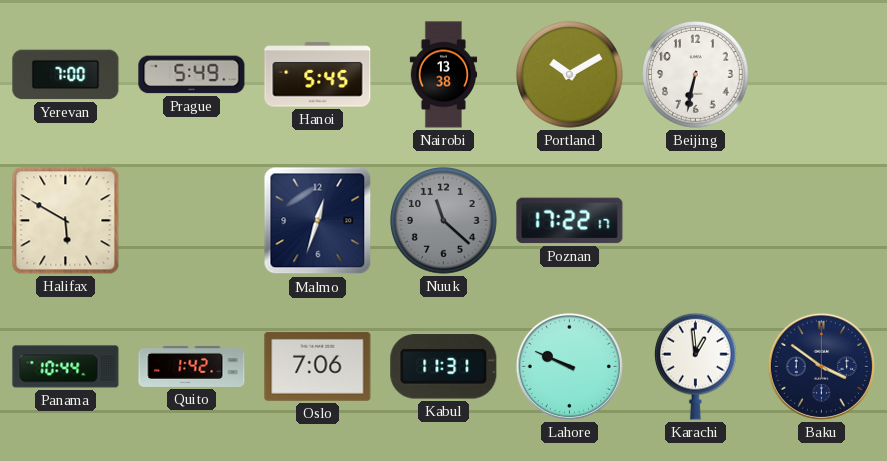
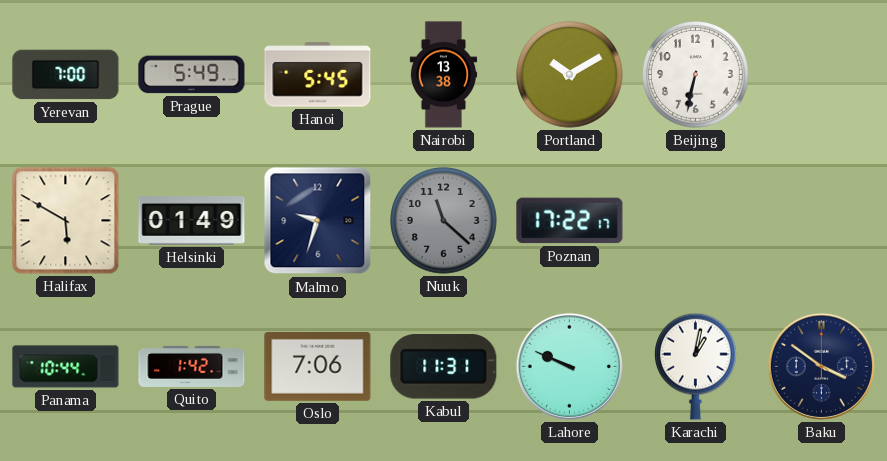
Helsinki: none -> 01:49 (192, 220)
Malmo: 12:33 -> 9:33 (318, 221)
Karachi: 12:59 -> 1:02 (696, 366)
